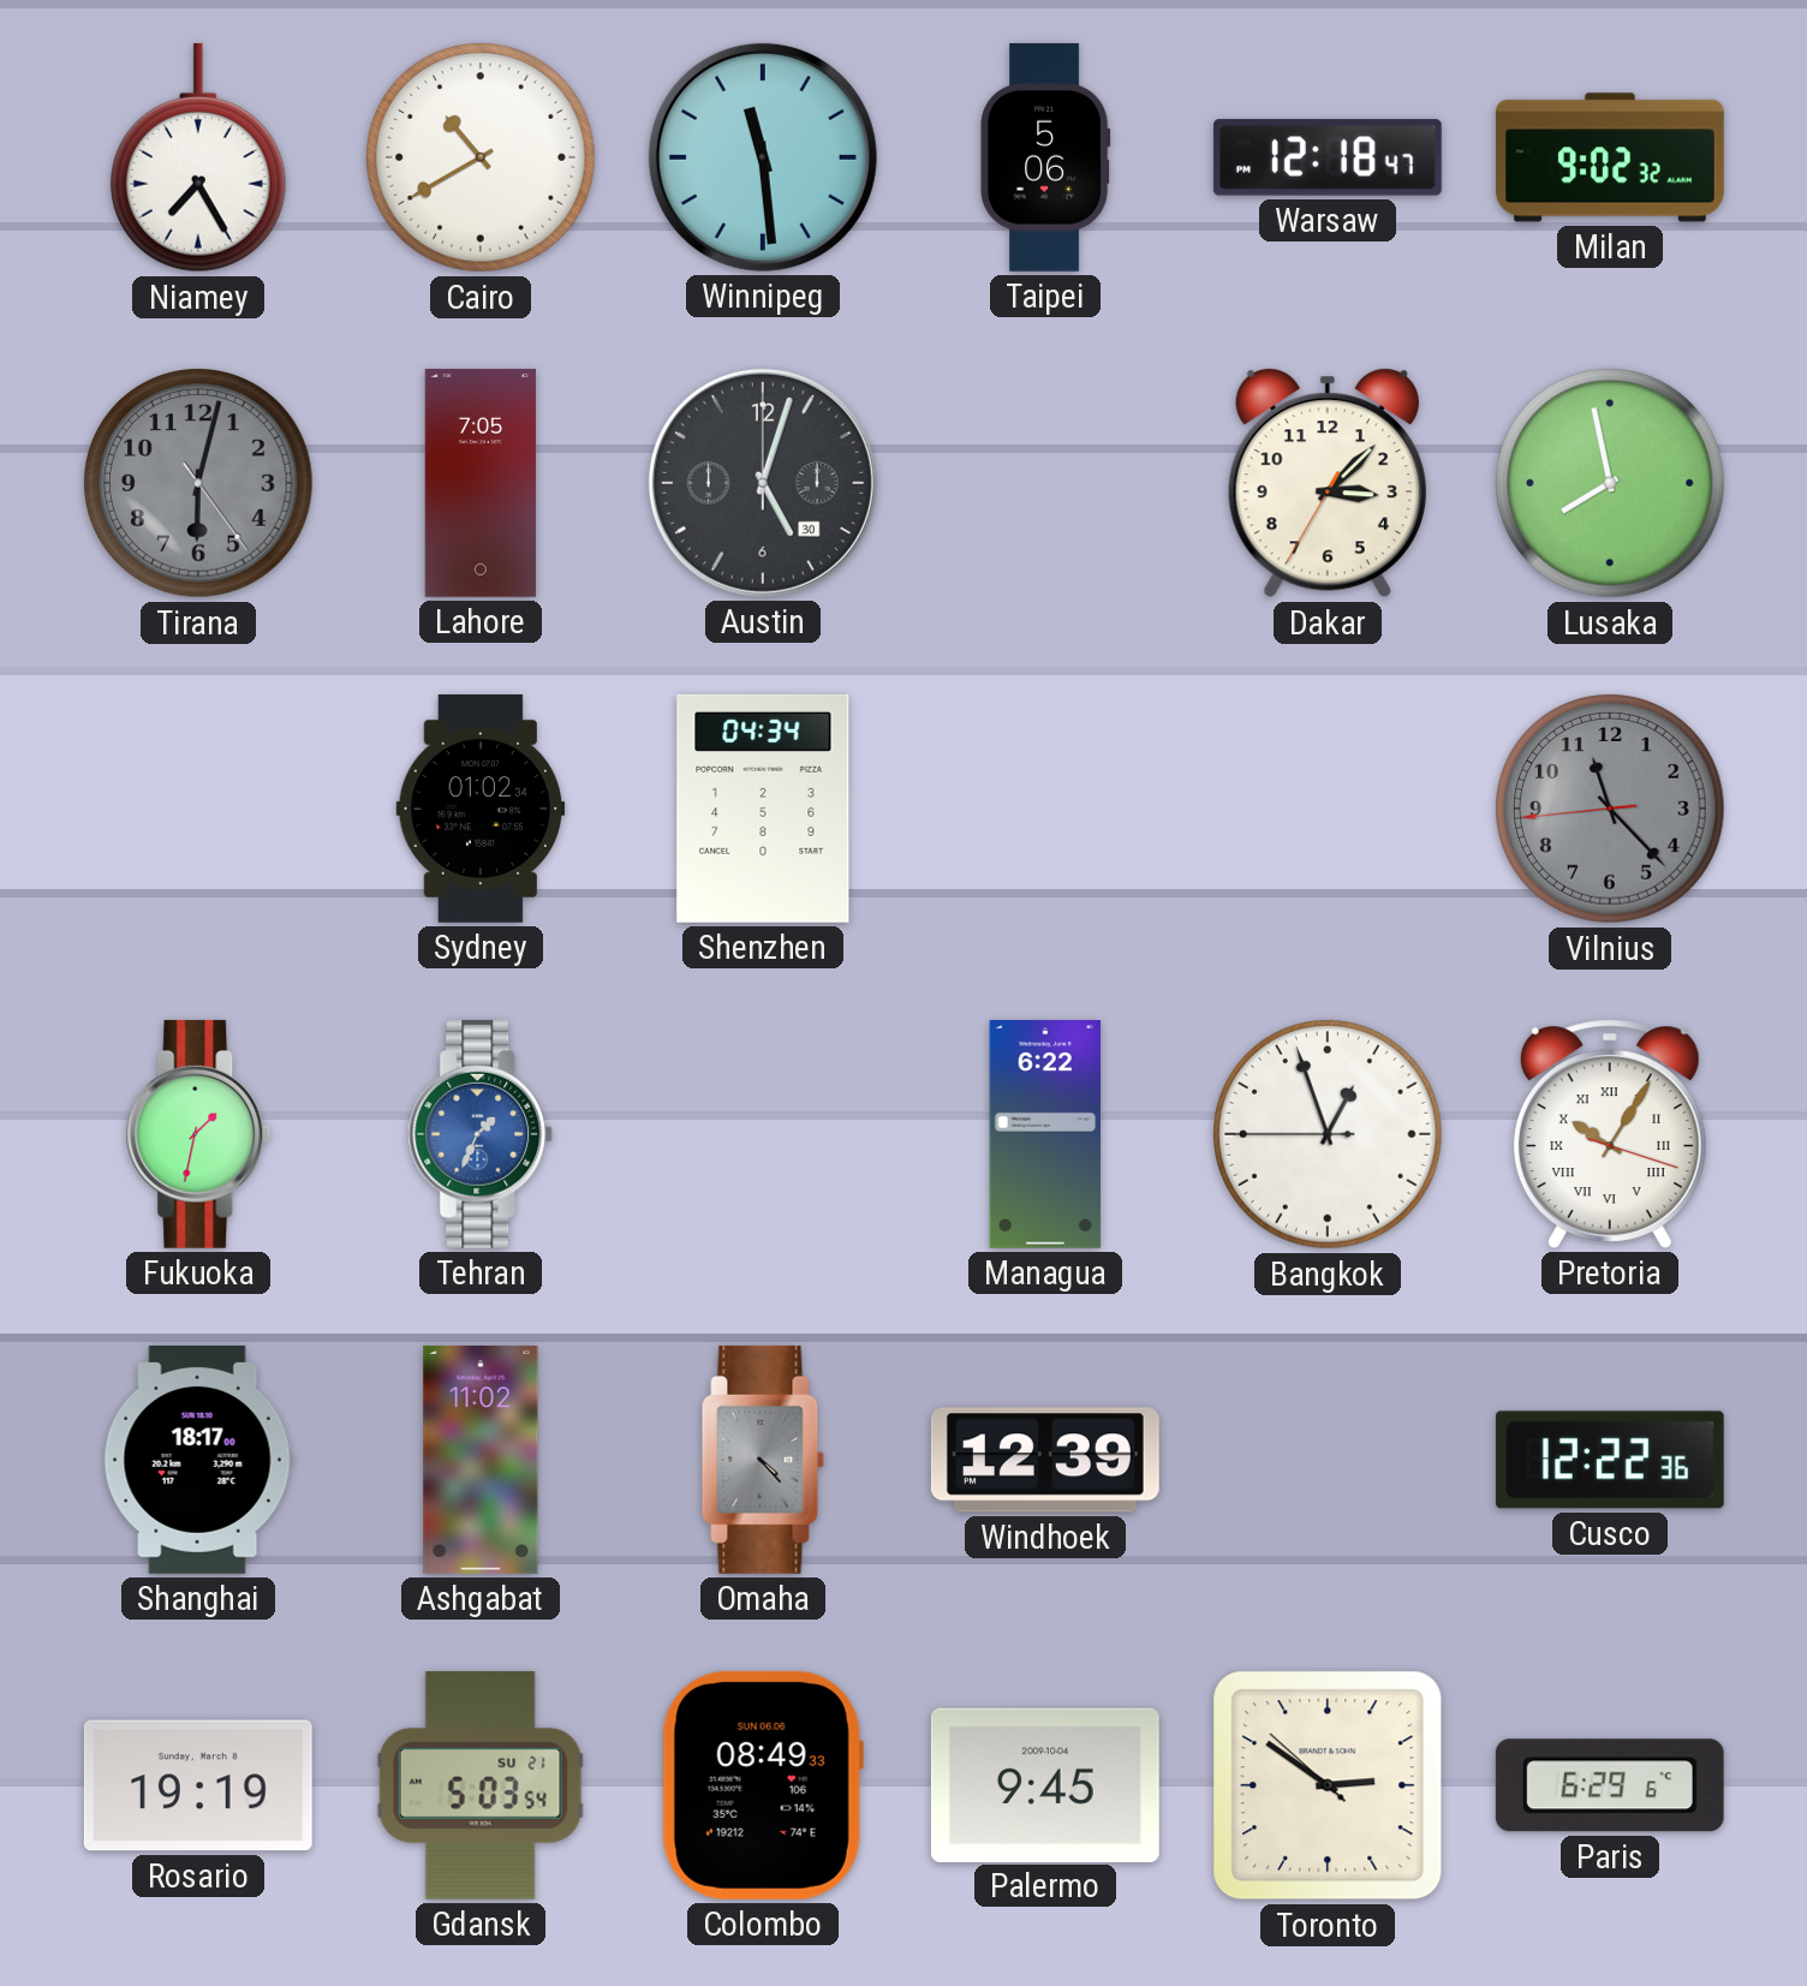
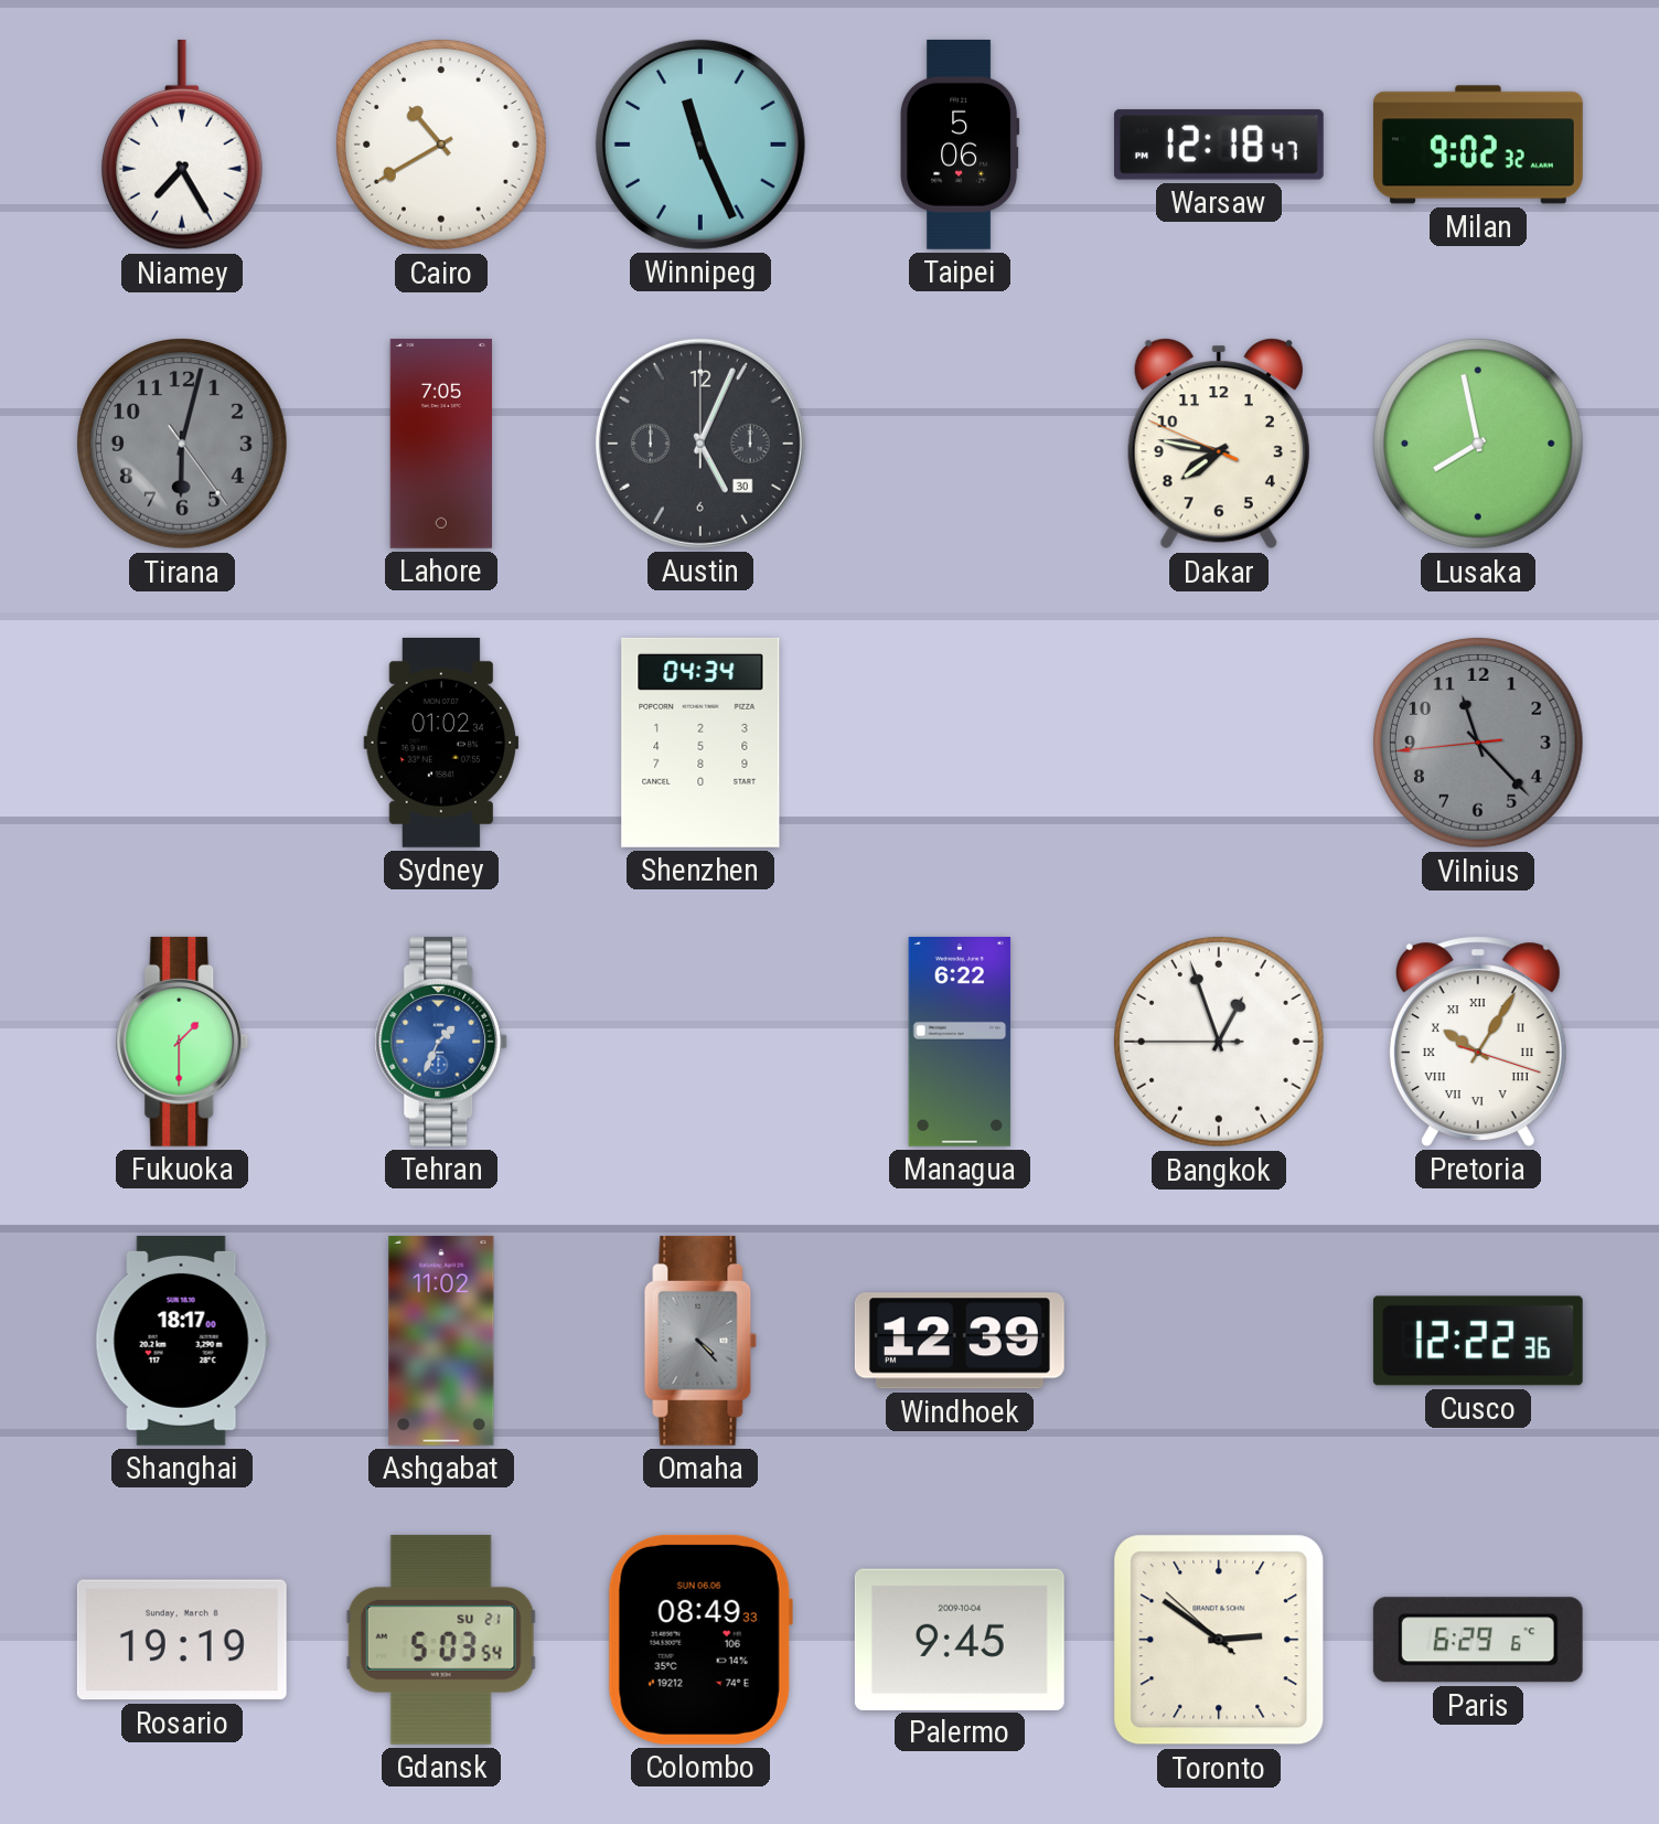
Winnipeg: 11:29 -> 11:26 (700, 145)
Austin: 5:03 -> 5:04 (700, 444)
Dakar: 3:07 -> 7:46 (1219, 444)
Fukuoka: 1:32 -> 1:30 (182, 1042)
